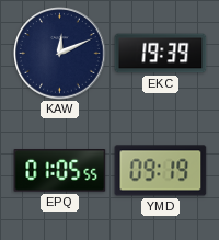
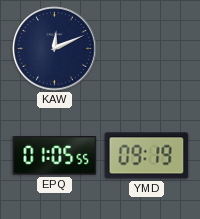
EKC: 19:39 -> none (161, 54)
